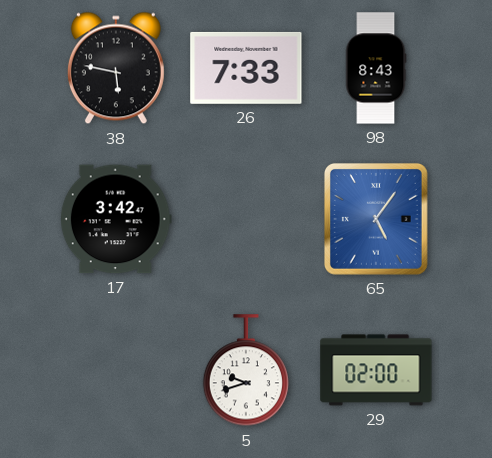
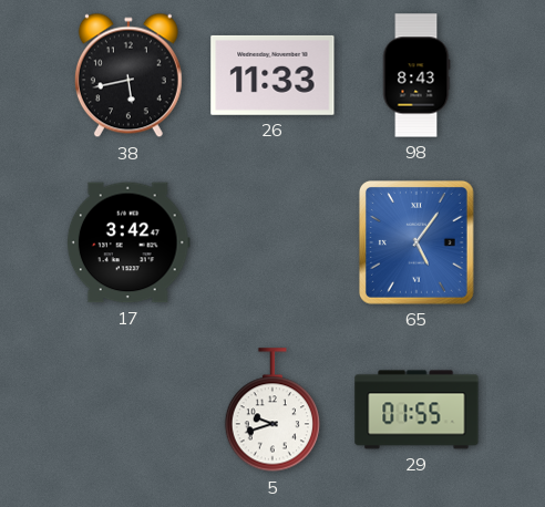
38: 5:47 -> 5:43 (128, 75)
26: 7:33 -> 11:33 (272, 75)
29: 02:00 -> 01:55 (417, 410)
